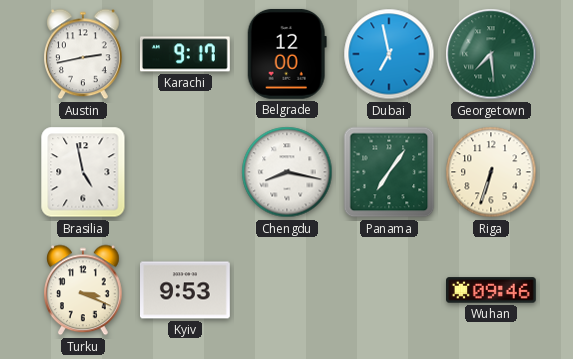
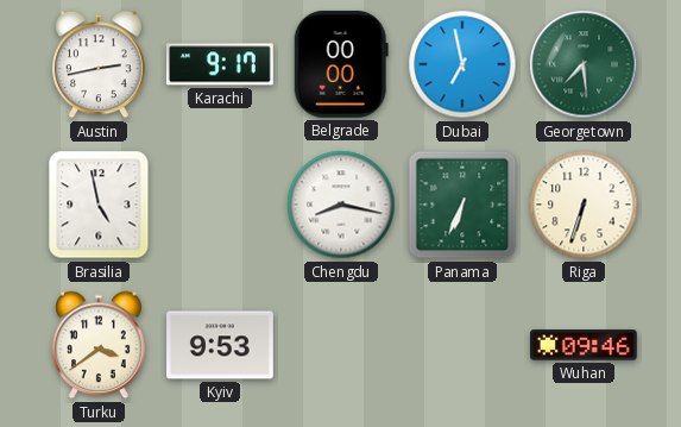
Belgrade: 12:00 -> 00:00 (341, 64)
Panama: 7:06 -> 6:34 (462, 205)
Turku: 3:19 -> 3:39 (100, 345)
